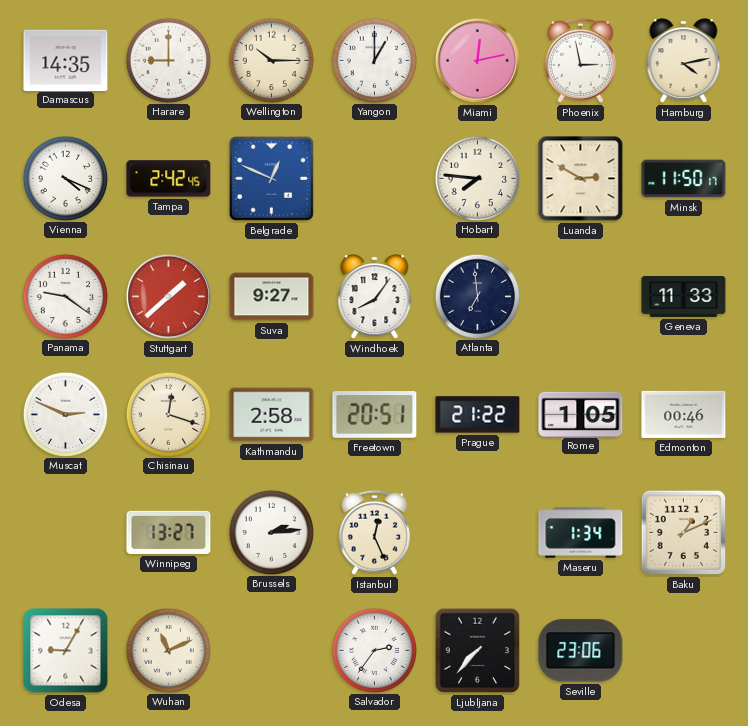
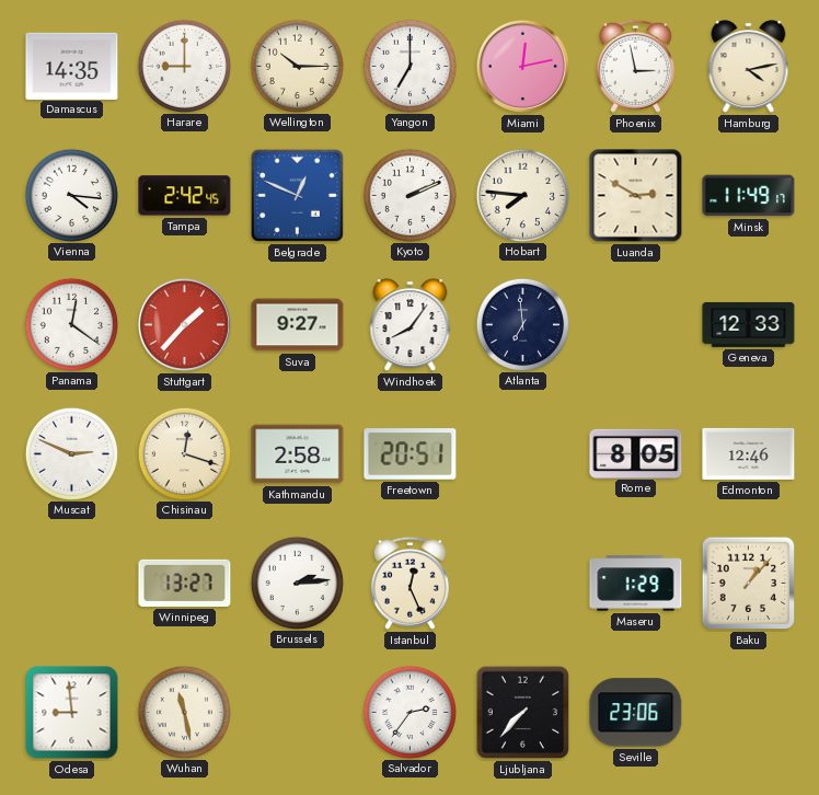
Yangon: 1:00 -> 7:00 (409, 66)
Vienna: 4:19 -> 4:16 (71, 195)
Kyoto: none -> 2:11 (409, 195)
Minsk: 11:50 -> 11:49 (749, 196)
Panama: 9:21 -> 12:21 (71, 324)
Stuttgart: 1:38 -> 1:37 (184, 324)
Geneva: 11:33 -> 12:33 (749, 324)
Prague: 21:22 -> none (478, 415)
Rome: 1:05 -> 8:05 (636, 453)
Edmonton: 00:46 -> 12:46 (749, 453)
Maseru: 1:34 -> 1:29 (636, 584)
Baku: 1:11 -> 1:07 (749, 584)
Odesa: 9:05 -> 8:59 (72, 713)
Wuhan: 11:11 -> 11:28 (184, 712)
